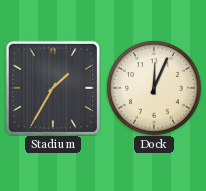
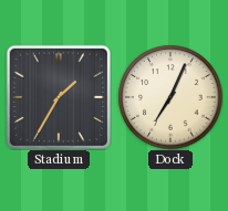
Dock: 12:04 -> 7:04 (170, 97)
